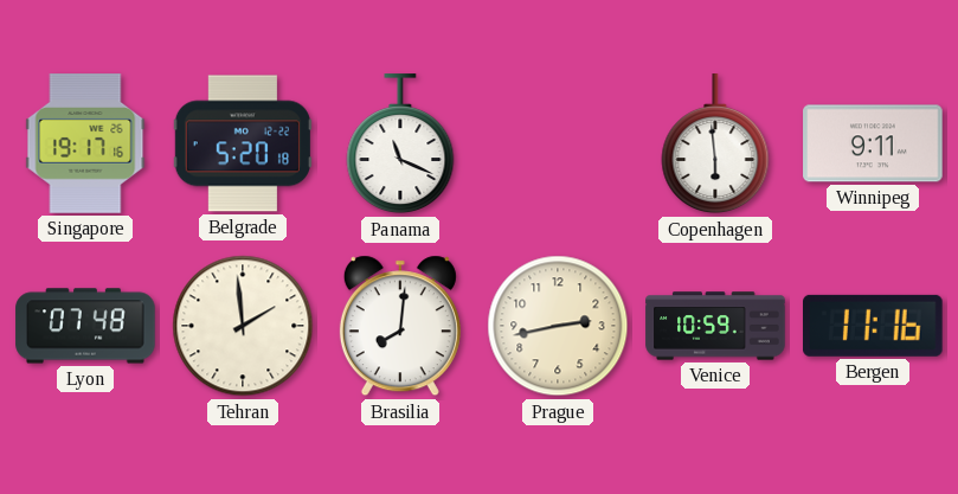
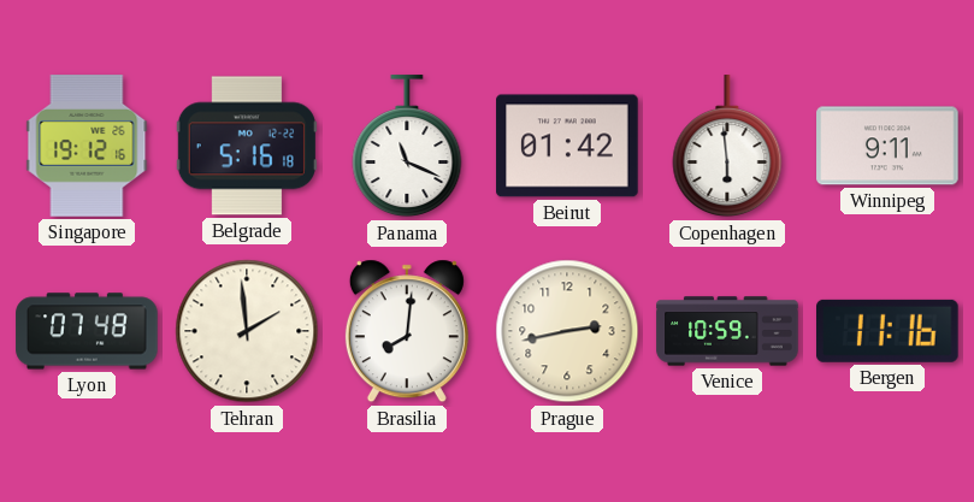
Singapore: 19:17 -> 19:12 (87, 146)
Belgrade: 5:20 -> 5:16 (247, 146)
Beirut: none -> 01:42 (567, 146)
